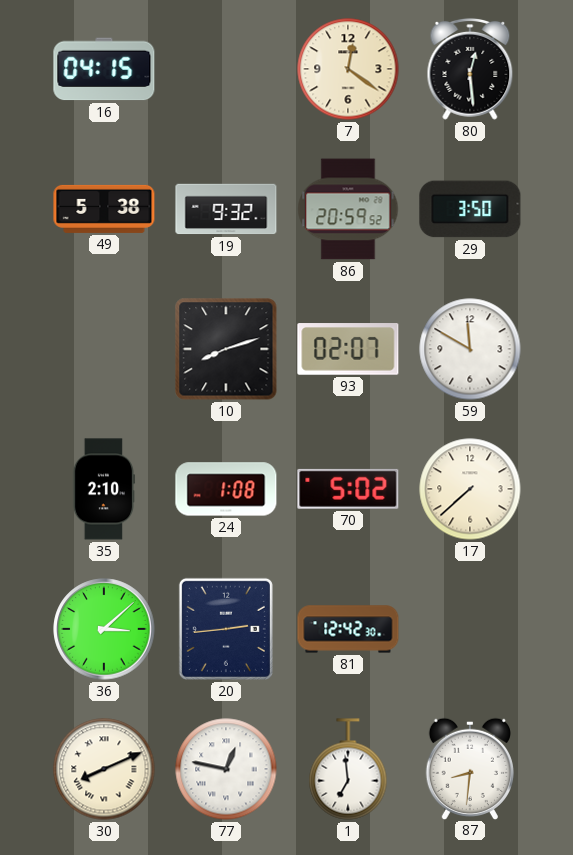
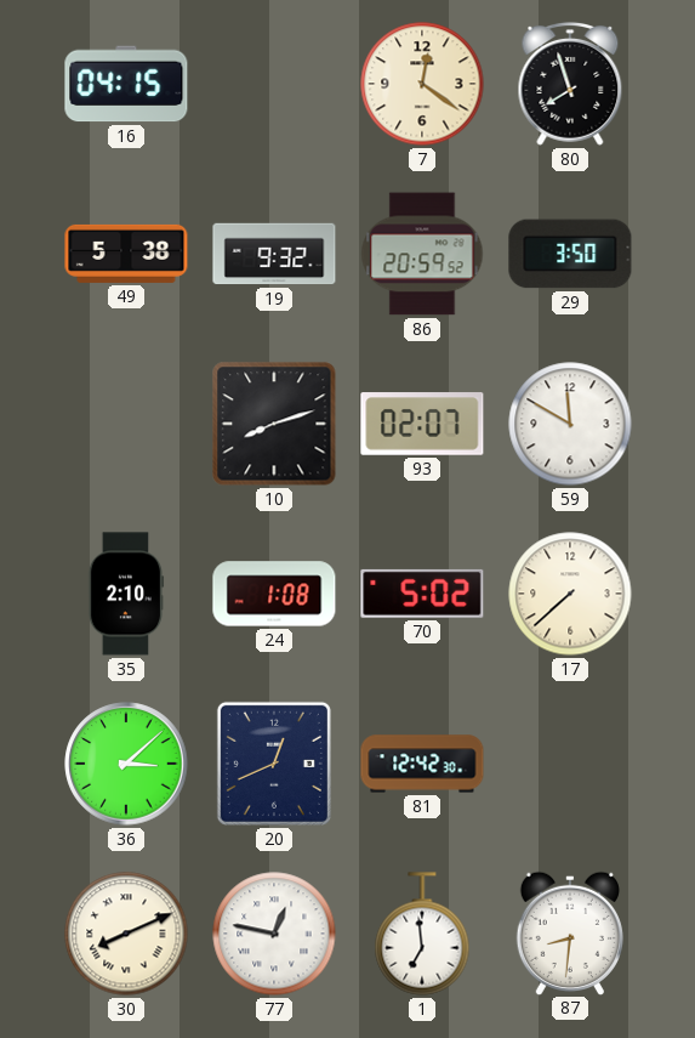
80: 12:29 -> 7:57 (570, 84)
20: 2:44 -> 12:41 (274, 764)
